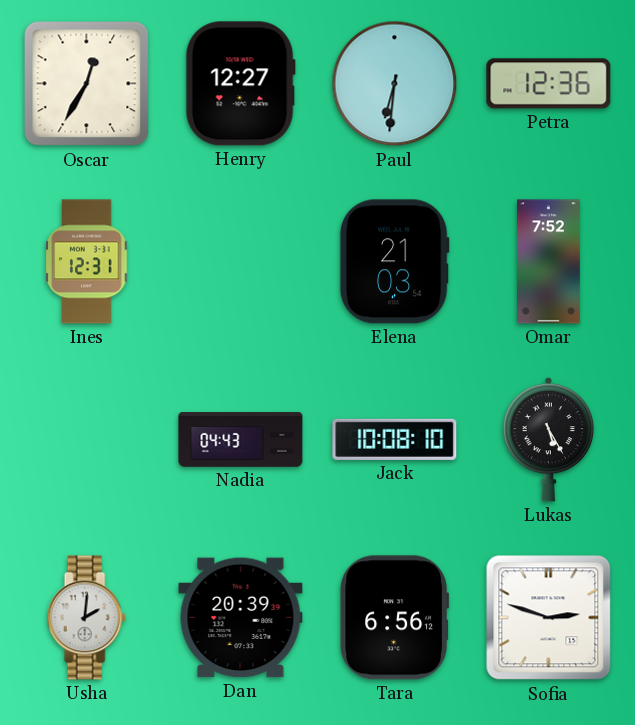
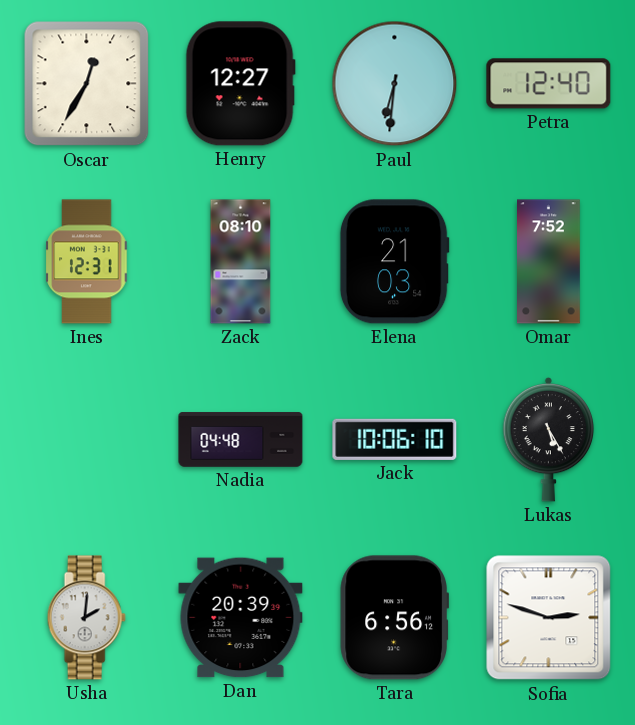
Petra: 12:36 -> 12:40 (549, 84)
Zack: none -> 08:10 (241, 262)
Nadia: 04:43 -> 04:48 (241, 440)
Jack: 10:08 -> 10:06 (395, 439)
